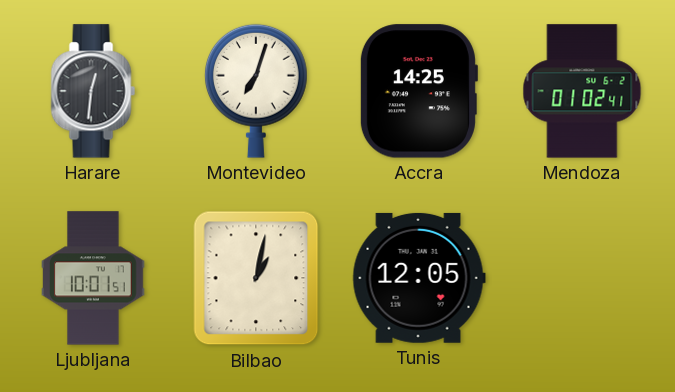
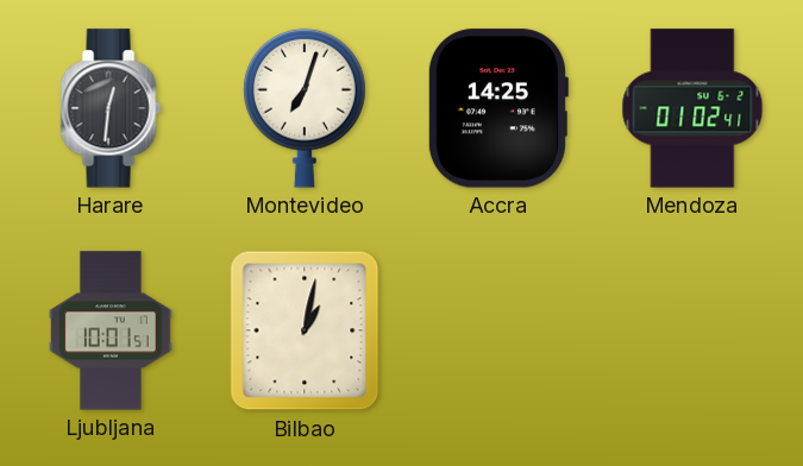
Tunis: 12:05 -> none (419, 278)
